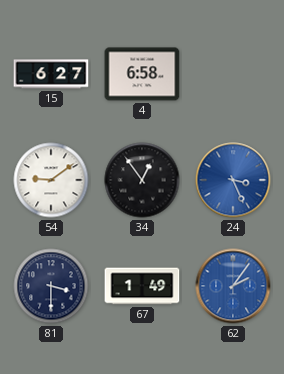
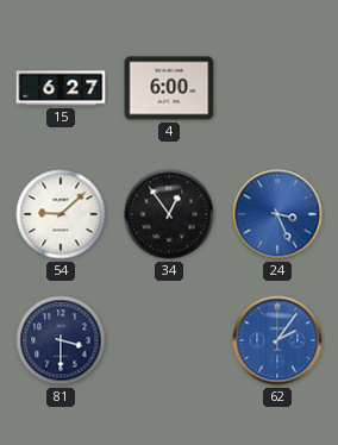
4: 6:58 -> 6:00 (169, 88)
54: 9:09 -> 9:08 (61, 214)
67: 1:49 -> none (142, 286)
